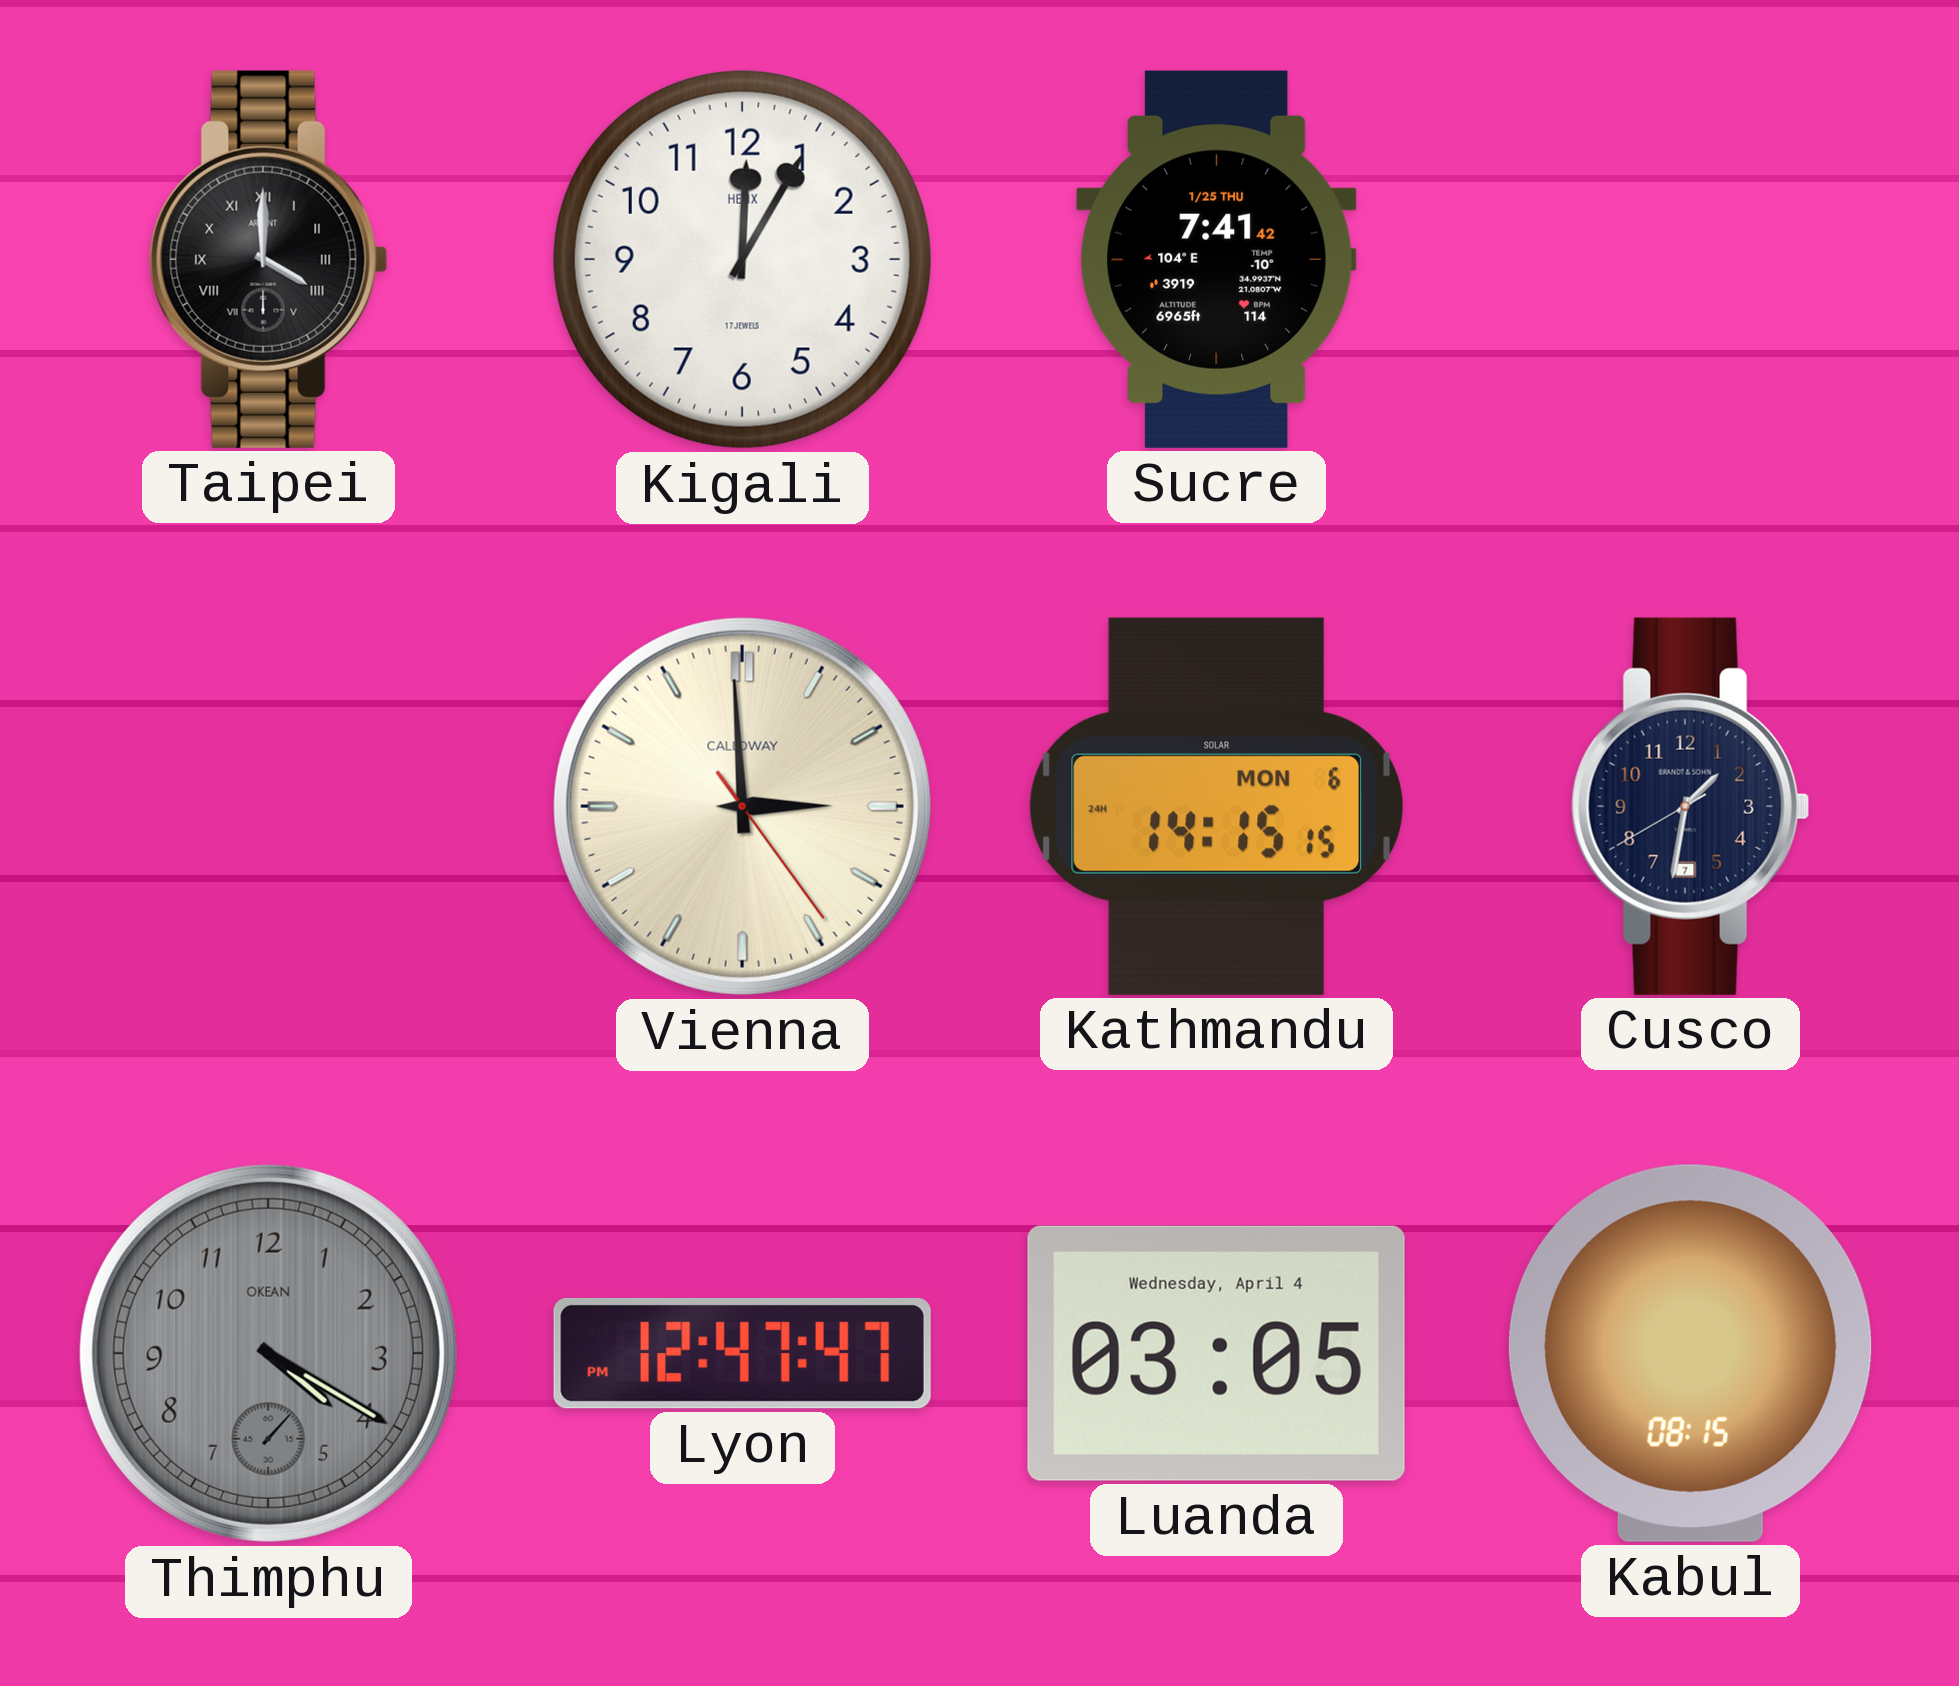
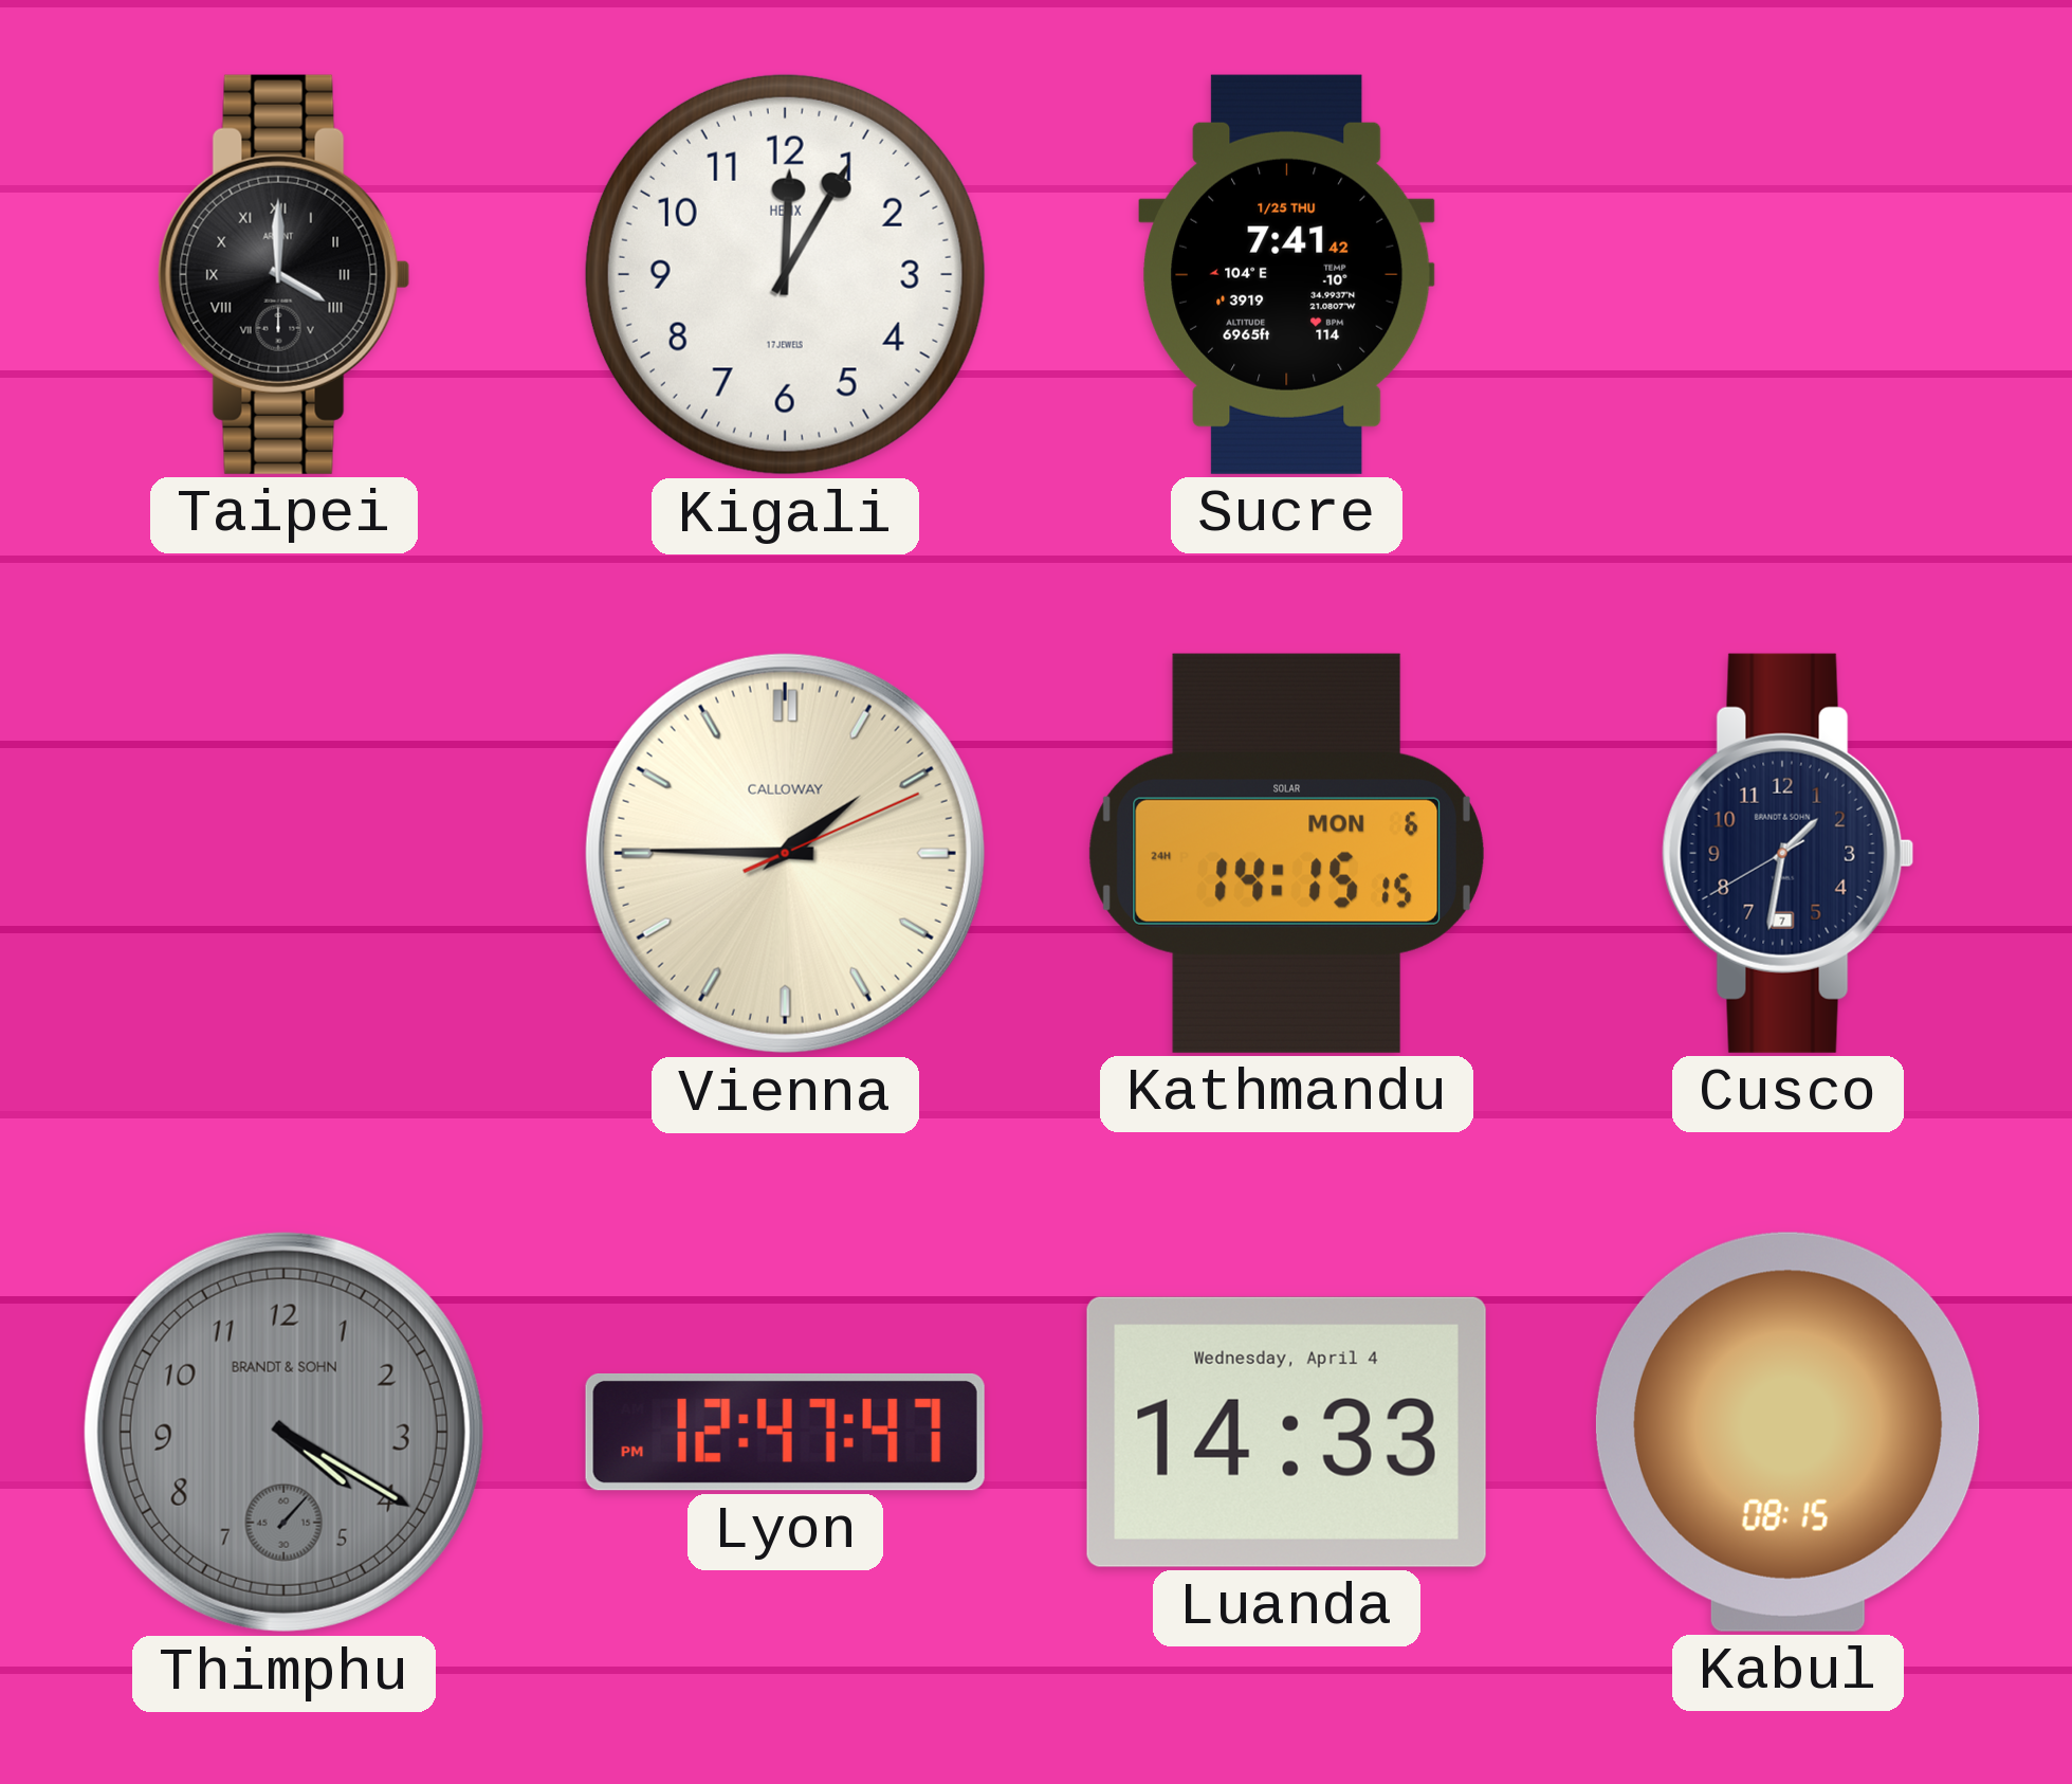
Vienna: 2:59 -> 1:45 (785, 853)
Thimphu brand: OKEAN -> BRANDT & SOHN (283, 1432)
Luanda: 03:05 -> 14:33 (1286, 1432)
